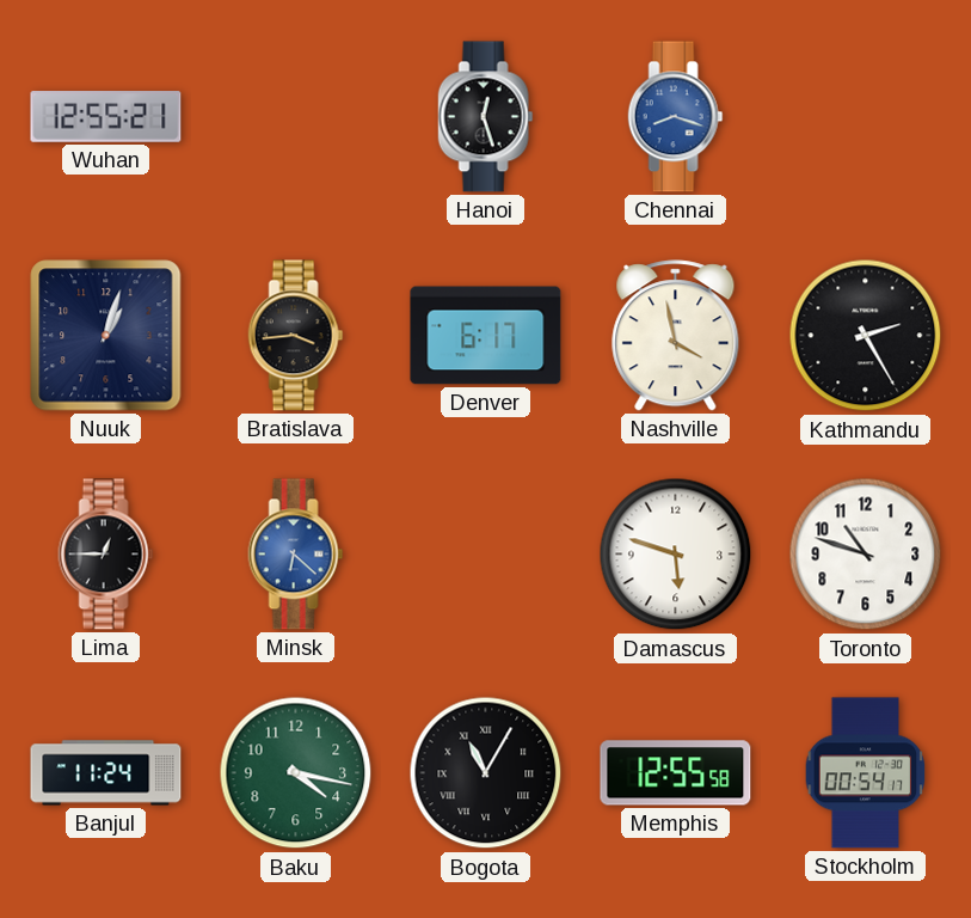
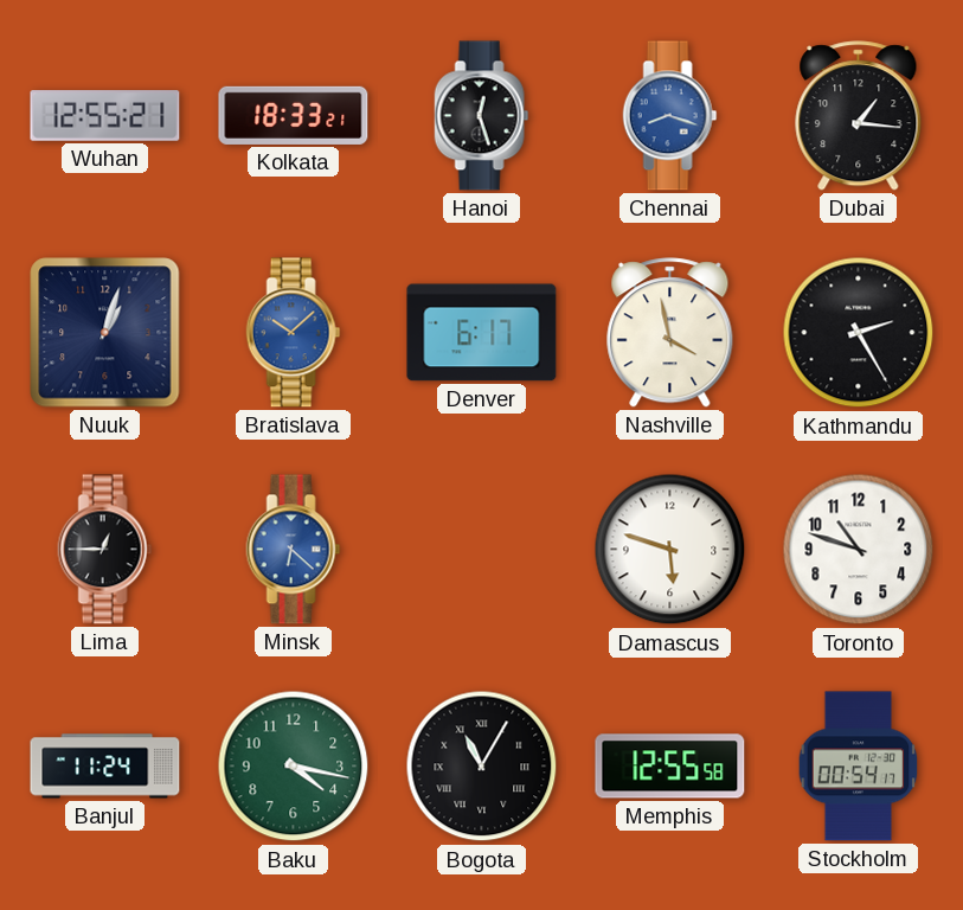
Kolkata: none -> 18:33 (294, 115)
Dubai: none -> 1:16 (859, 116)
Bratislava: 3:44 -> 10:08 (294, 333)
Bratislava dial: black -> blue (294, 333)
